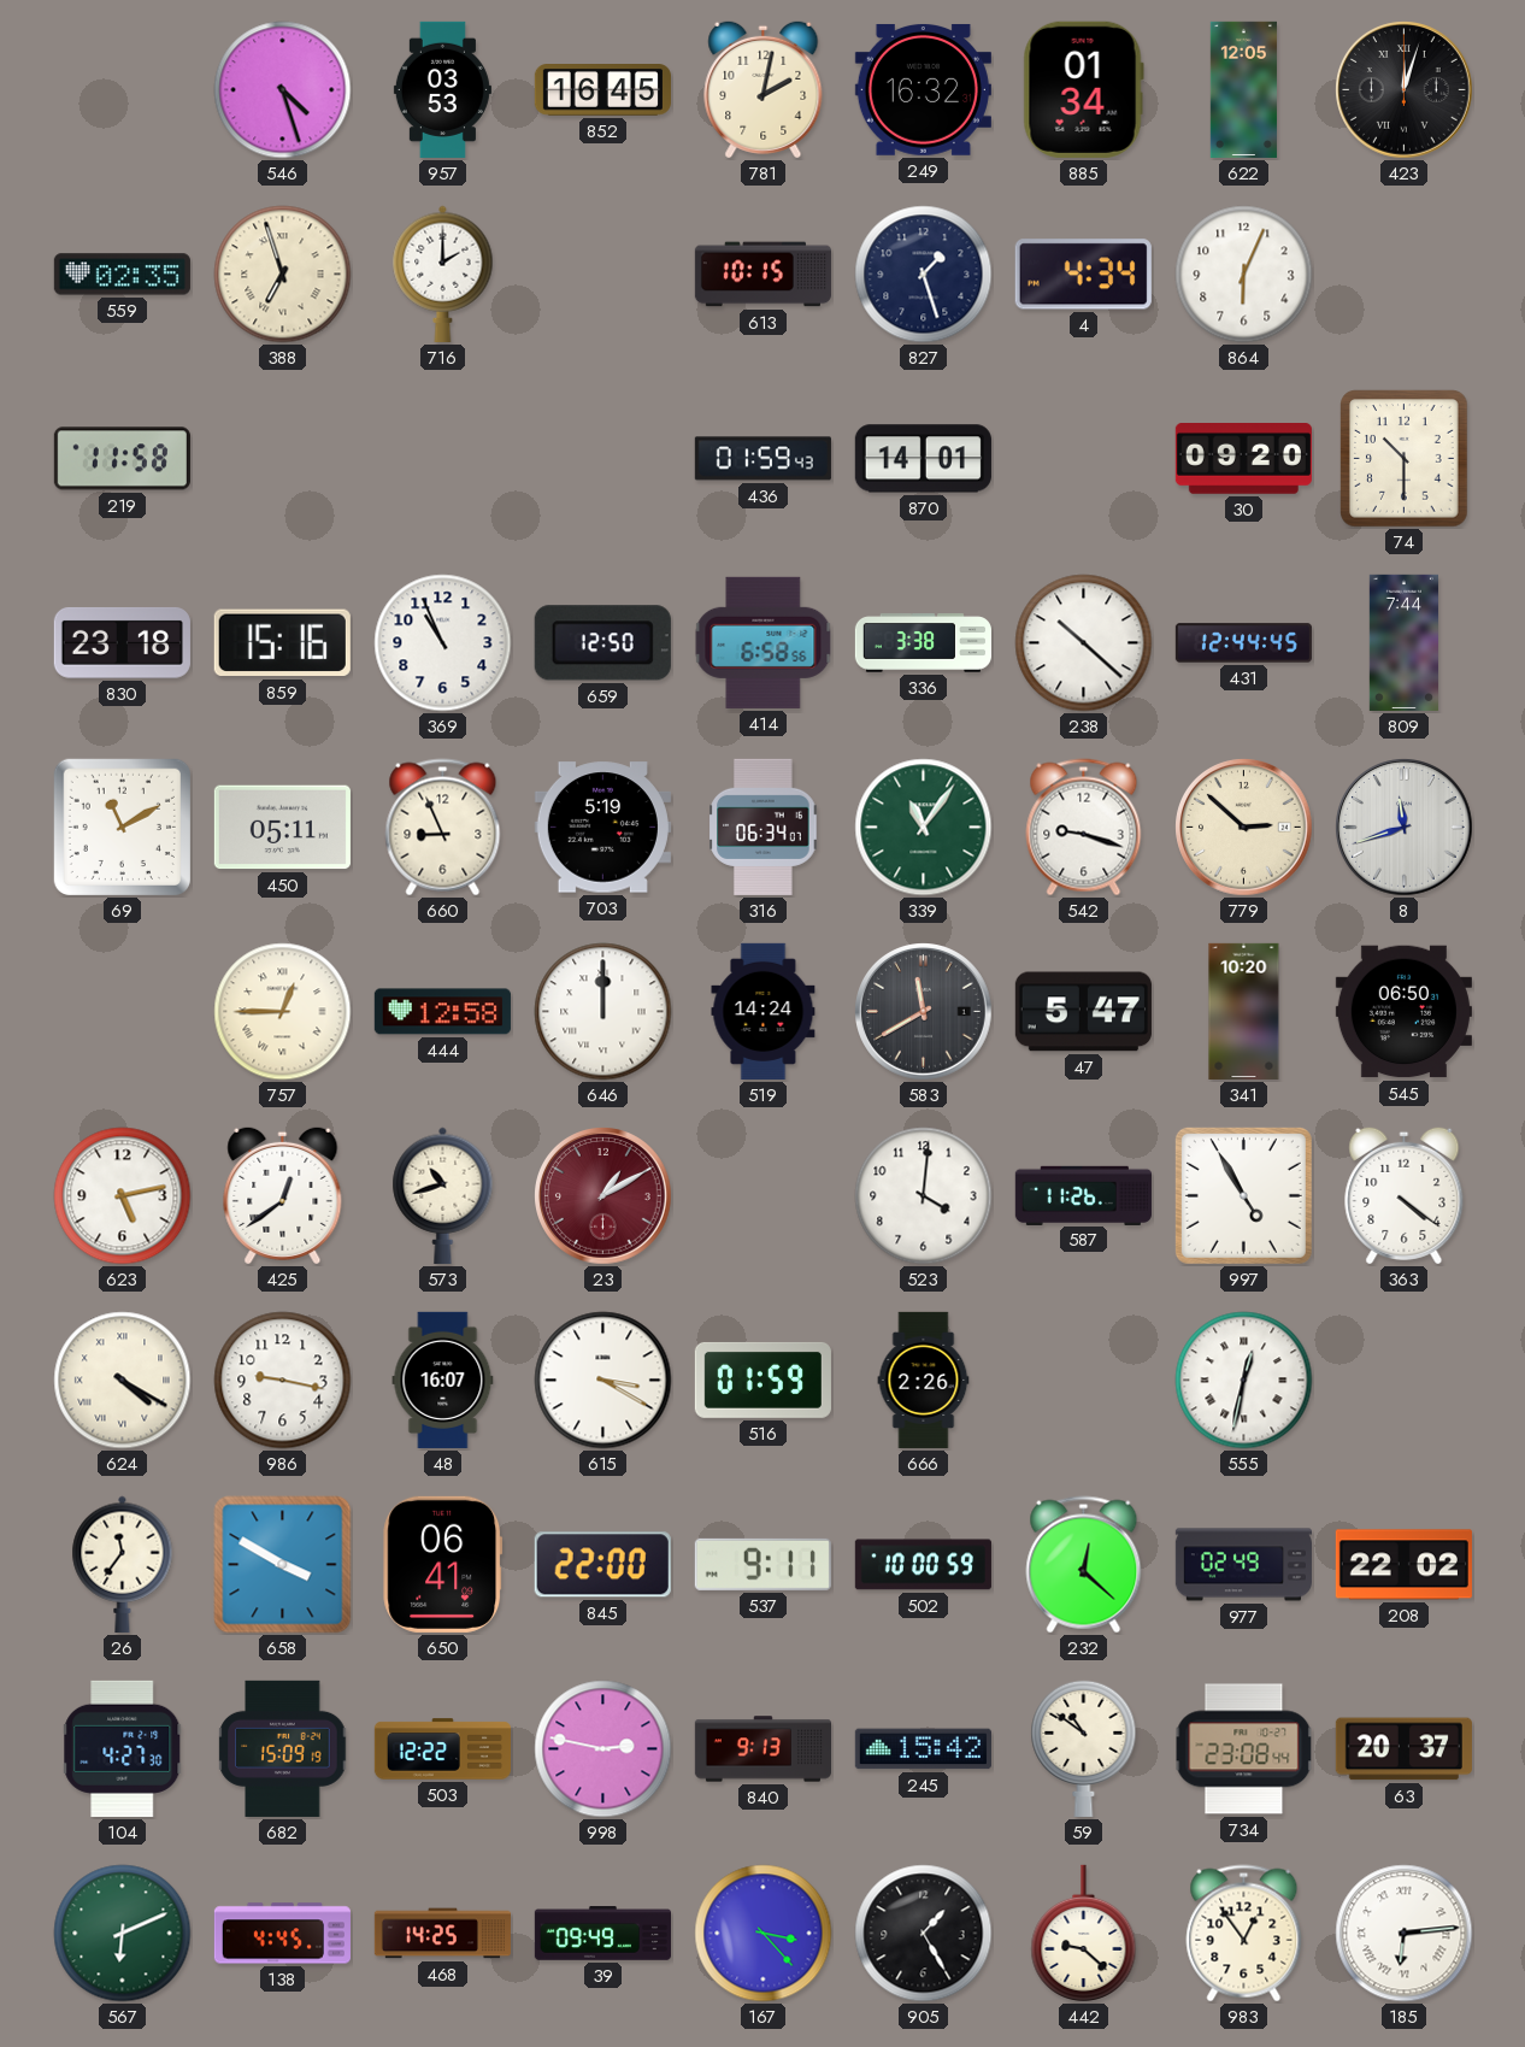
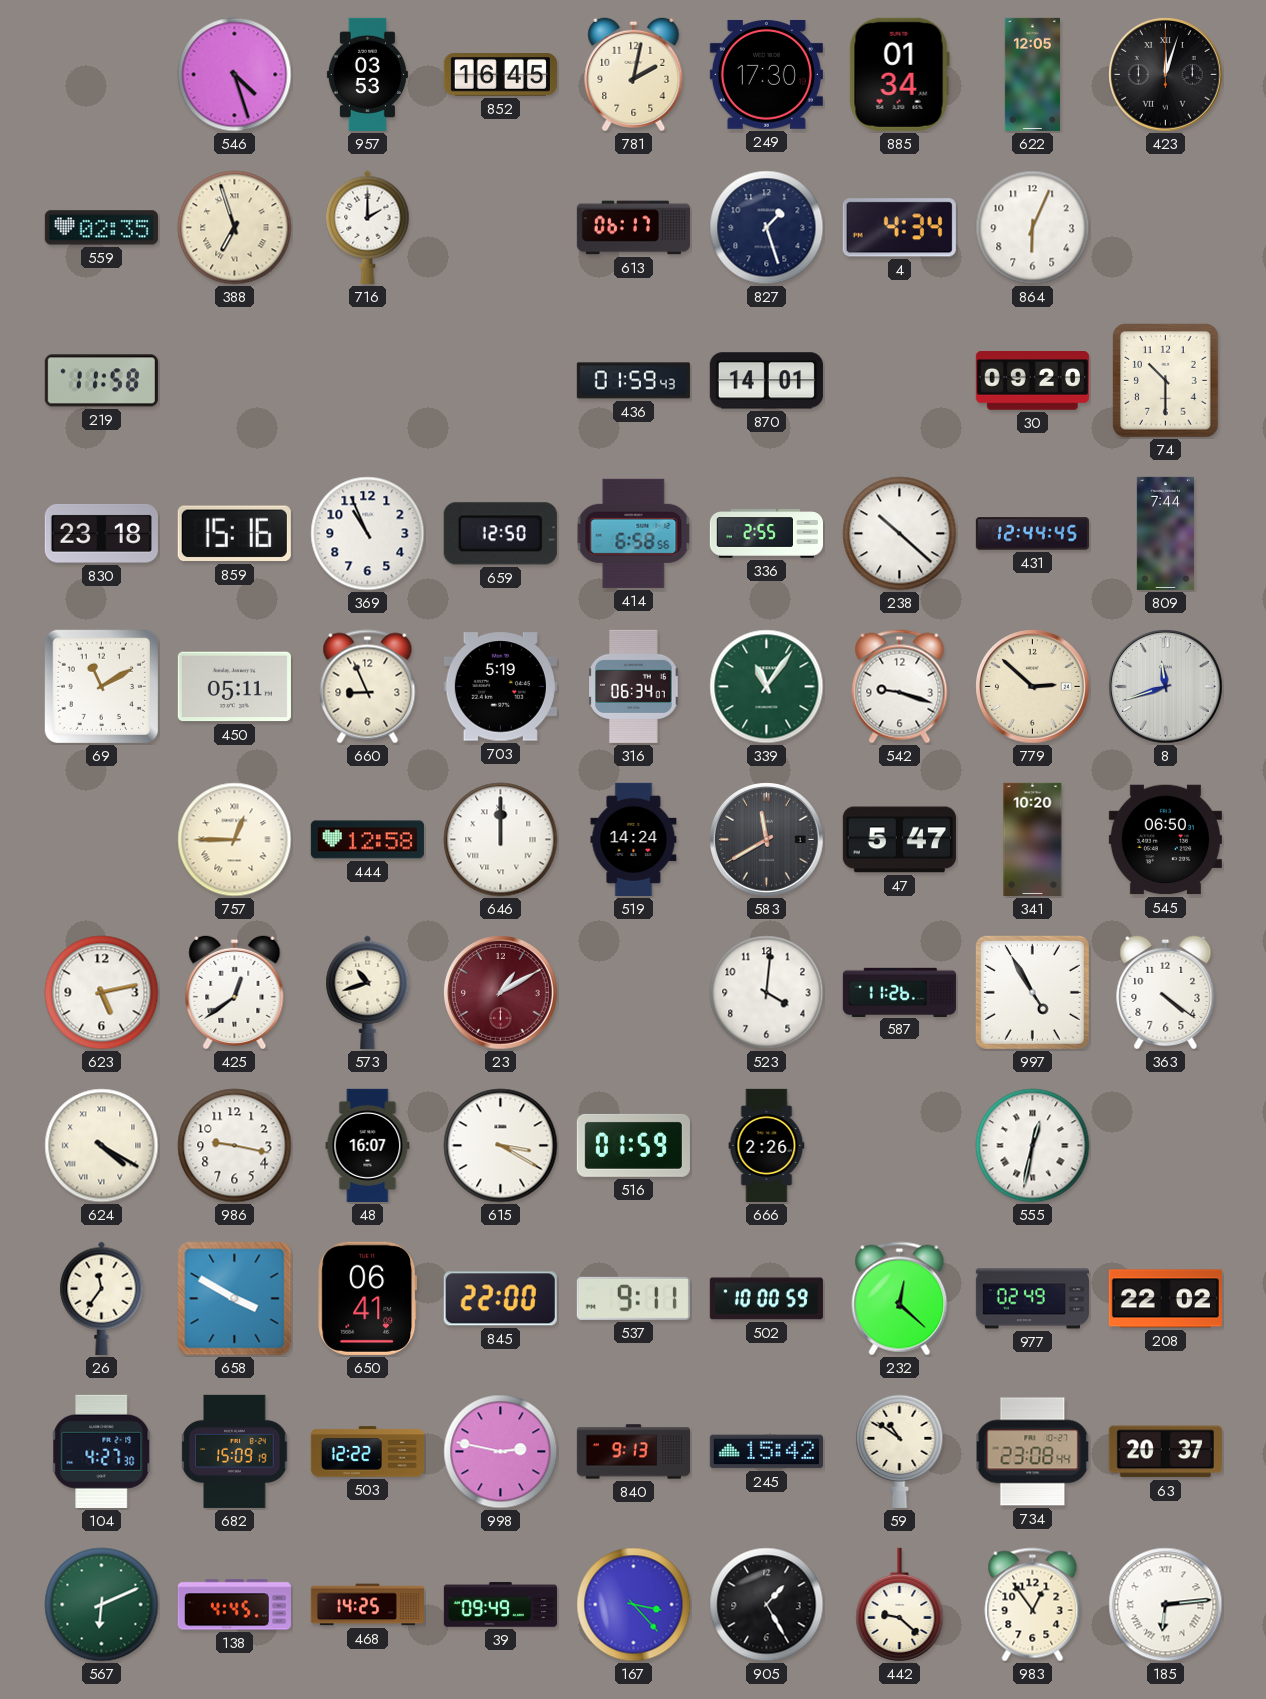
249: 16:32 -> 17:30 (766, 74)
613: 10:15 -> 06:17 (633, 228)
336: 3:38 -> 2:55 (766, 534)
